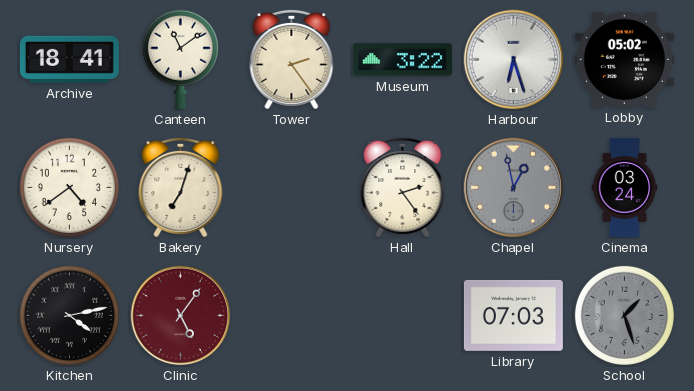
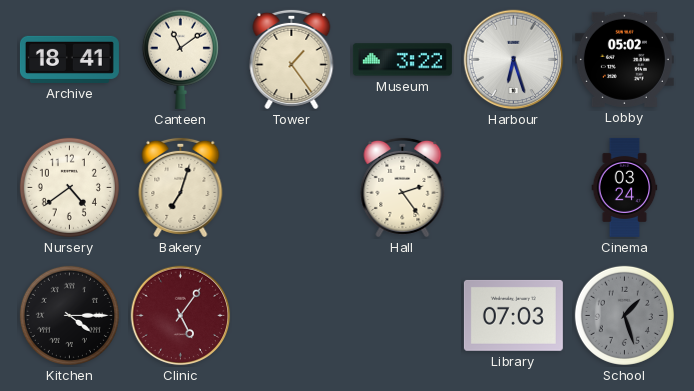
Tower: 2:24 -> 1:24 (292, 59)
Chapel: 12:58 -> none (514, 188)
Kitchen: 4:13 -> 4:15 (69, 315)
